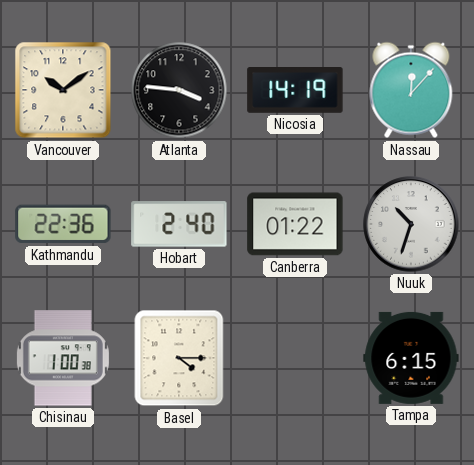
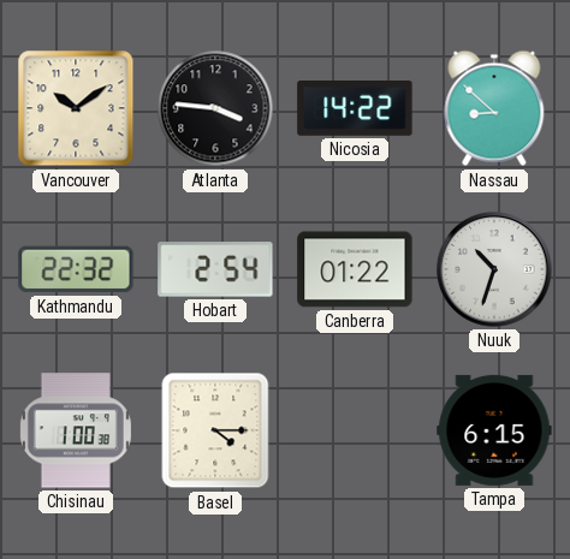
Nicosia: 14:19 -> 14:22 (355, 109)
Nassau: 12:07 -> 8:52 (494, 108)
Kathmandu: 22:36 -> 22:32 (76, 269)
Hobart: 2:40 -> 2:54 (215, 269)
